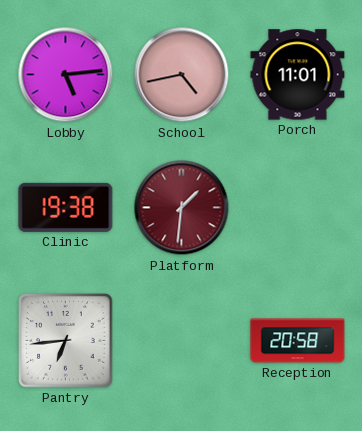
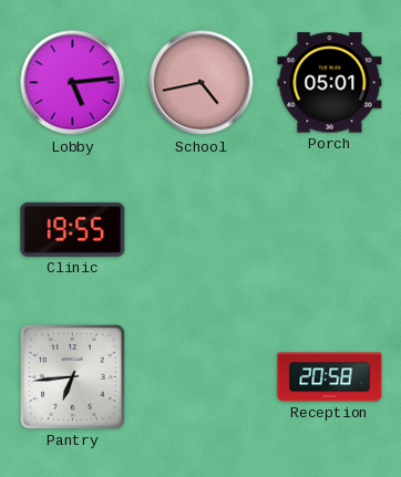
Porch: 11:01 -> 05:01 (330, 83)
Clinic: 19:38 -> 19:55 (73, 229)
Platform: 1:31 -> none (182, 208)
